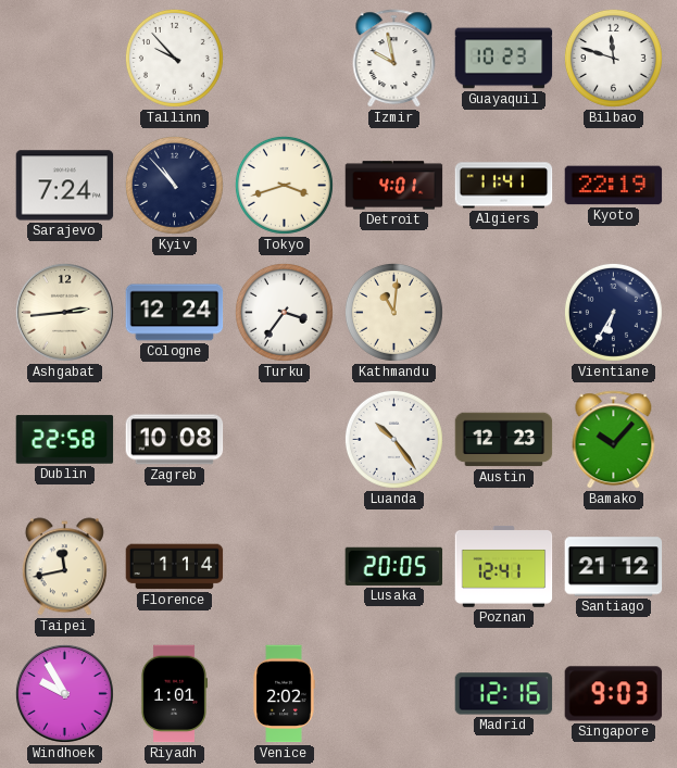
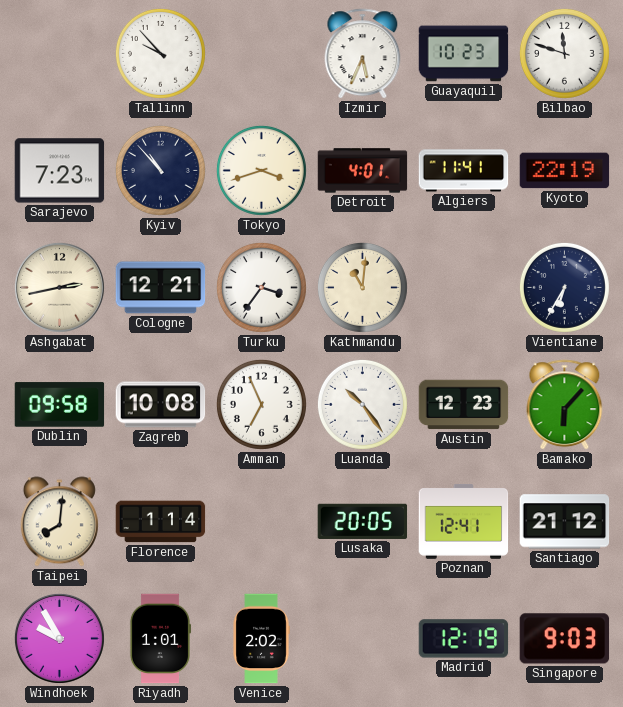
Izmir: 9:58 -> 5:34 (363, 54)
Sarajevo: 7:24 -> 7:23 (60, 171)
Ashgabat: 2:44 -> 2:43 (59, 287)
Cologne: 12:24 -> 12:21 (161, 288)
Dublin: 22:58 -> 09:58 (60, 405)
Amman: none -> 6:56 (261, 404)
Bamako: 10:07 -> 6:07 (565, 405)
Taipei: 11:43 -> 8:01 (59, 522)
Madrid: 12:16 -> 12:19 (464, 639)
